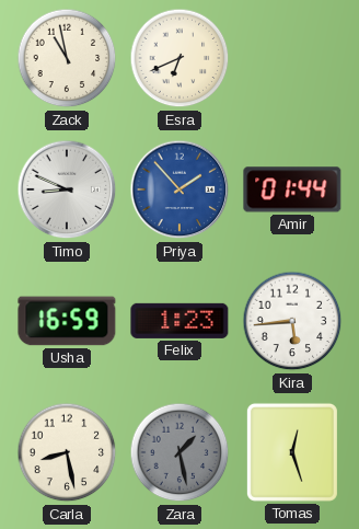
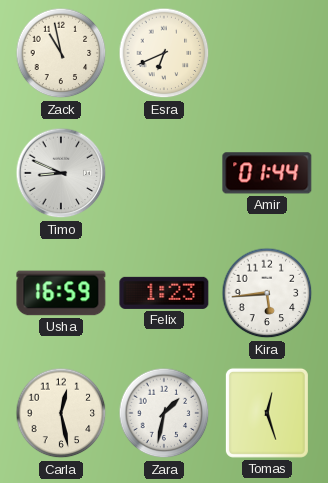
Priya: 1:53 -> none (179, 189)
Carla: 8:28 -> 12:28 (61, 413)
Zara: 1:28 -> 1:32 (164, 413)
Zara dial: grey -> white (164, 413)
